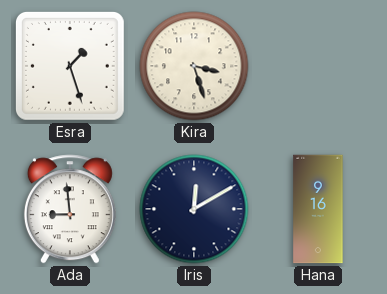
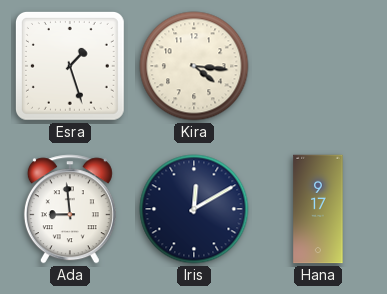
Kira: 3:27 -> 4:16 (194, 66)
Hana: 9:16 -> 9:17 (318, 209)
